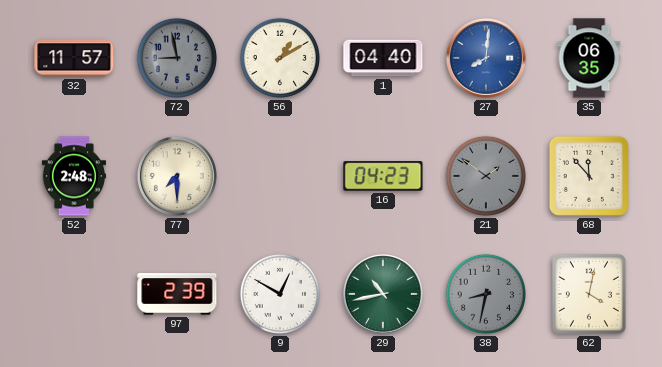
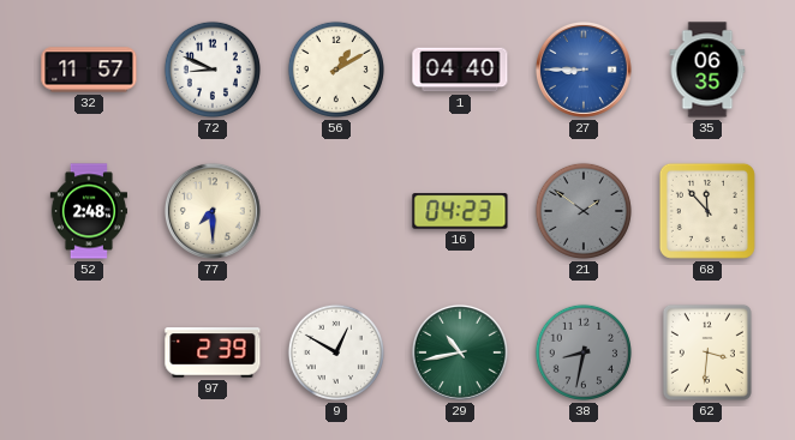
72: 8:58 -> 8:49 (213, 70)
72 dial: grey -> white (213, 70)
27: 8:01 -> 8:45 (584, 70)
62: 4:02 -> 3:31 (707, 352)
